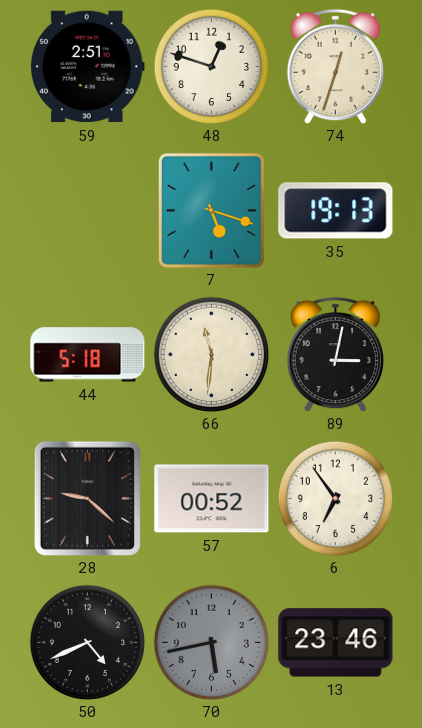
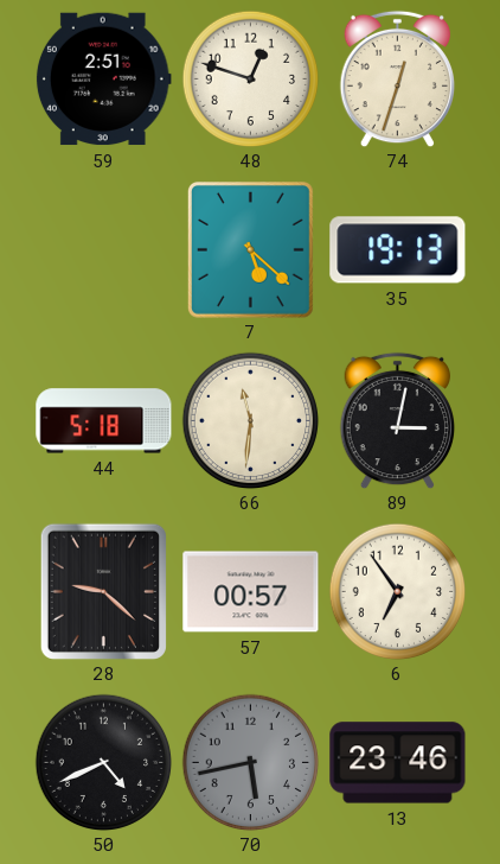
7: 5:18 -> 5:22 (250, 249)
57: 00:52 -> 00:57 (251, 592)
